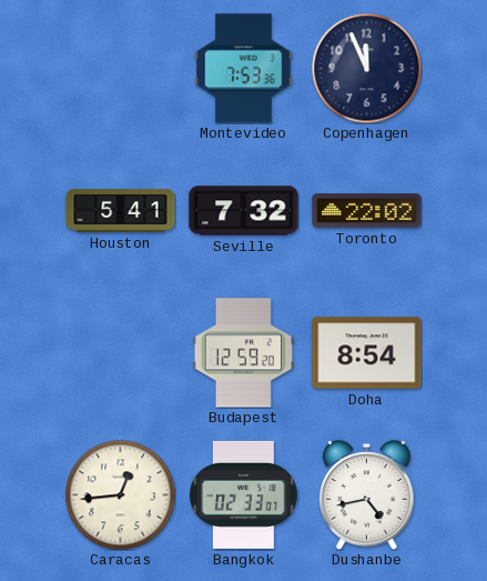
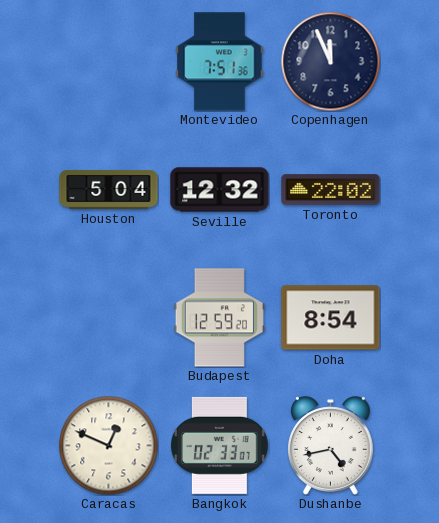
Montevideo: 7:53 -> 7:51 (220, 62)
Houston: 5:41 -> 5:04 (109, 190)
Seville: 7:32 -> 12:32 (220, 190)
Caracas: 12:44 -> 12:49 (109, 446)
